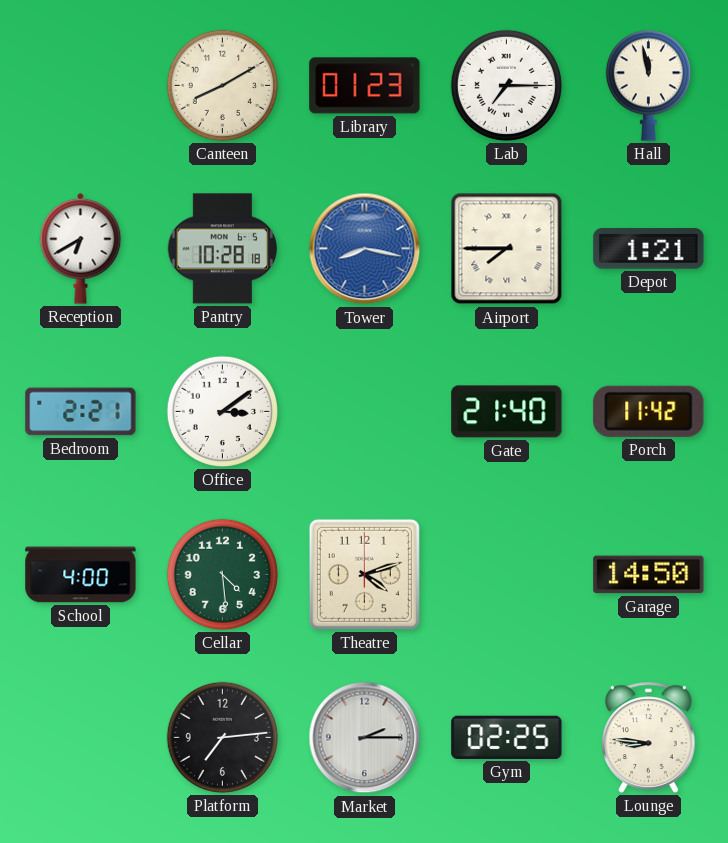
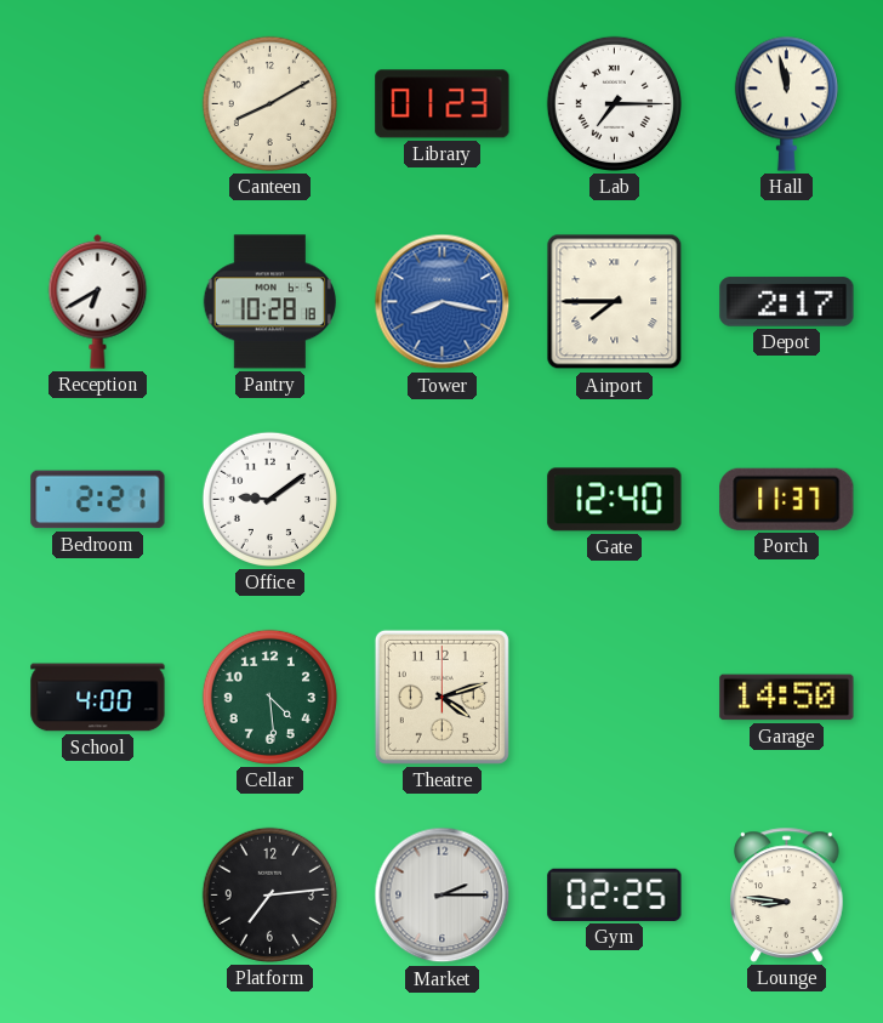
Depot: 1:21 -> 2:17 (787, 302)
Office: 3:09 -> 9:09 (269, 499)
Gate: 21:40 -> 12:40 (615, 500)
Porch: 11:42 -> 11:37 (787, 499)
